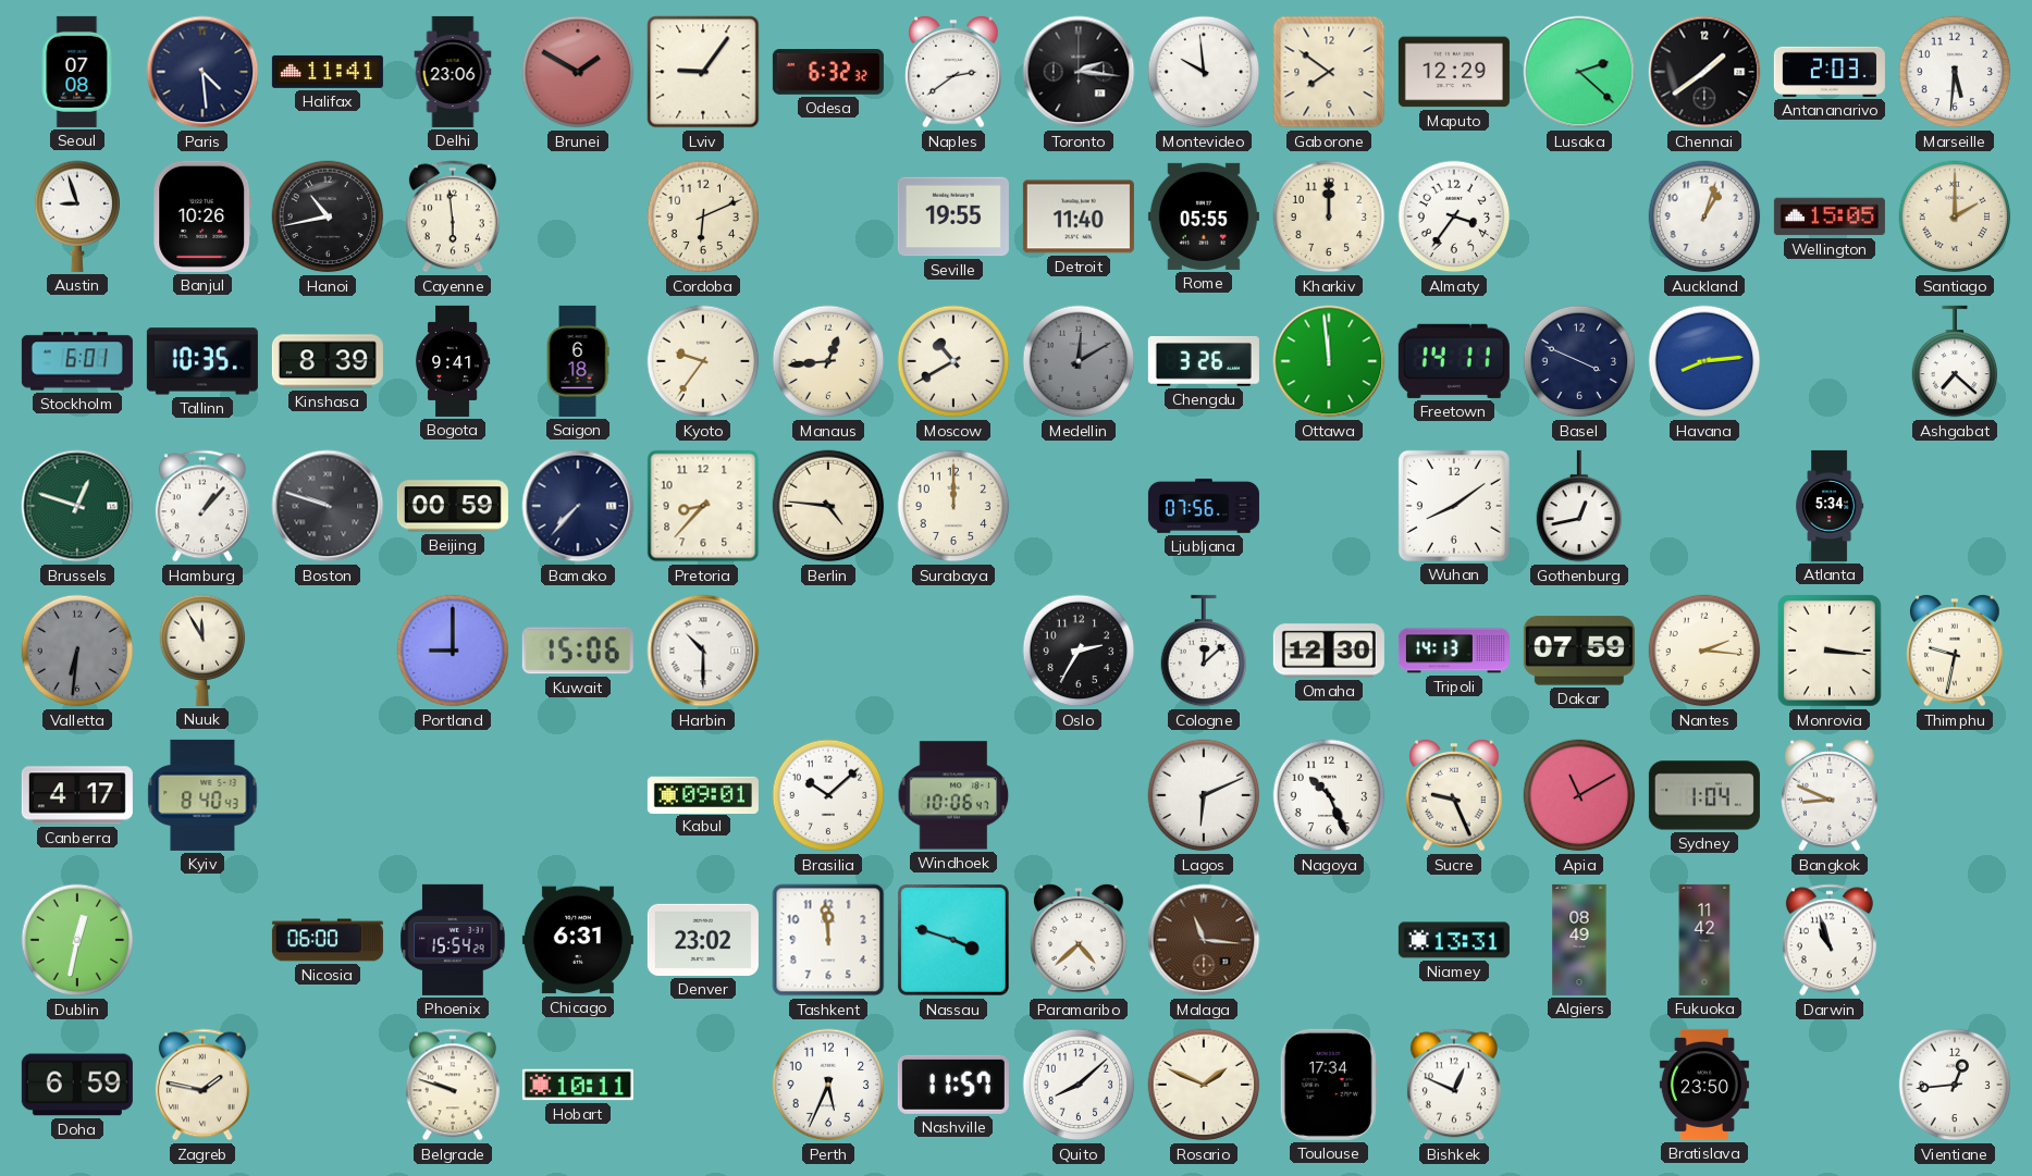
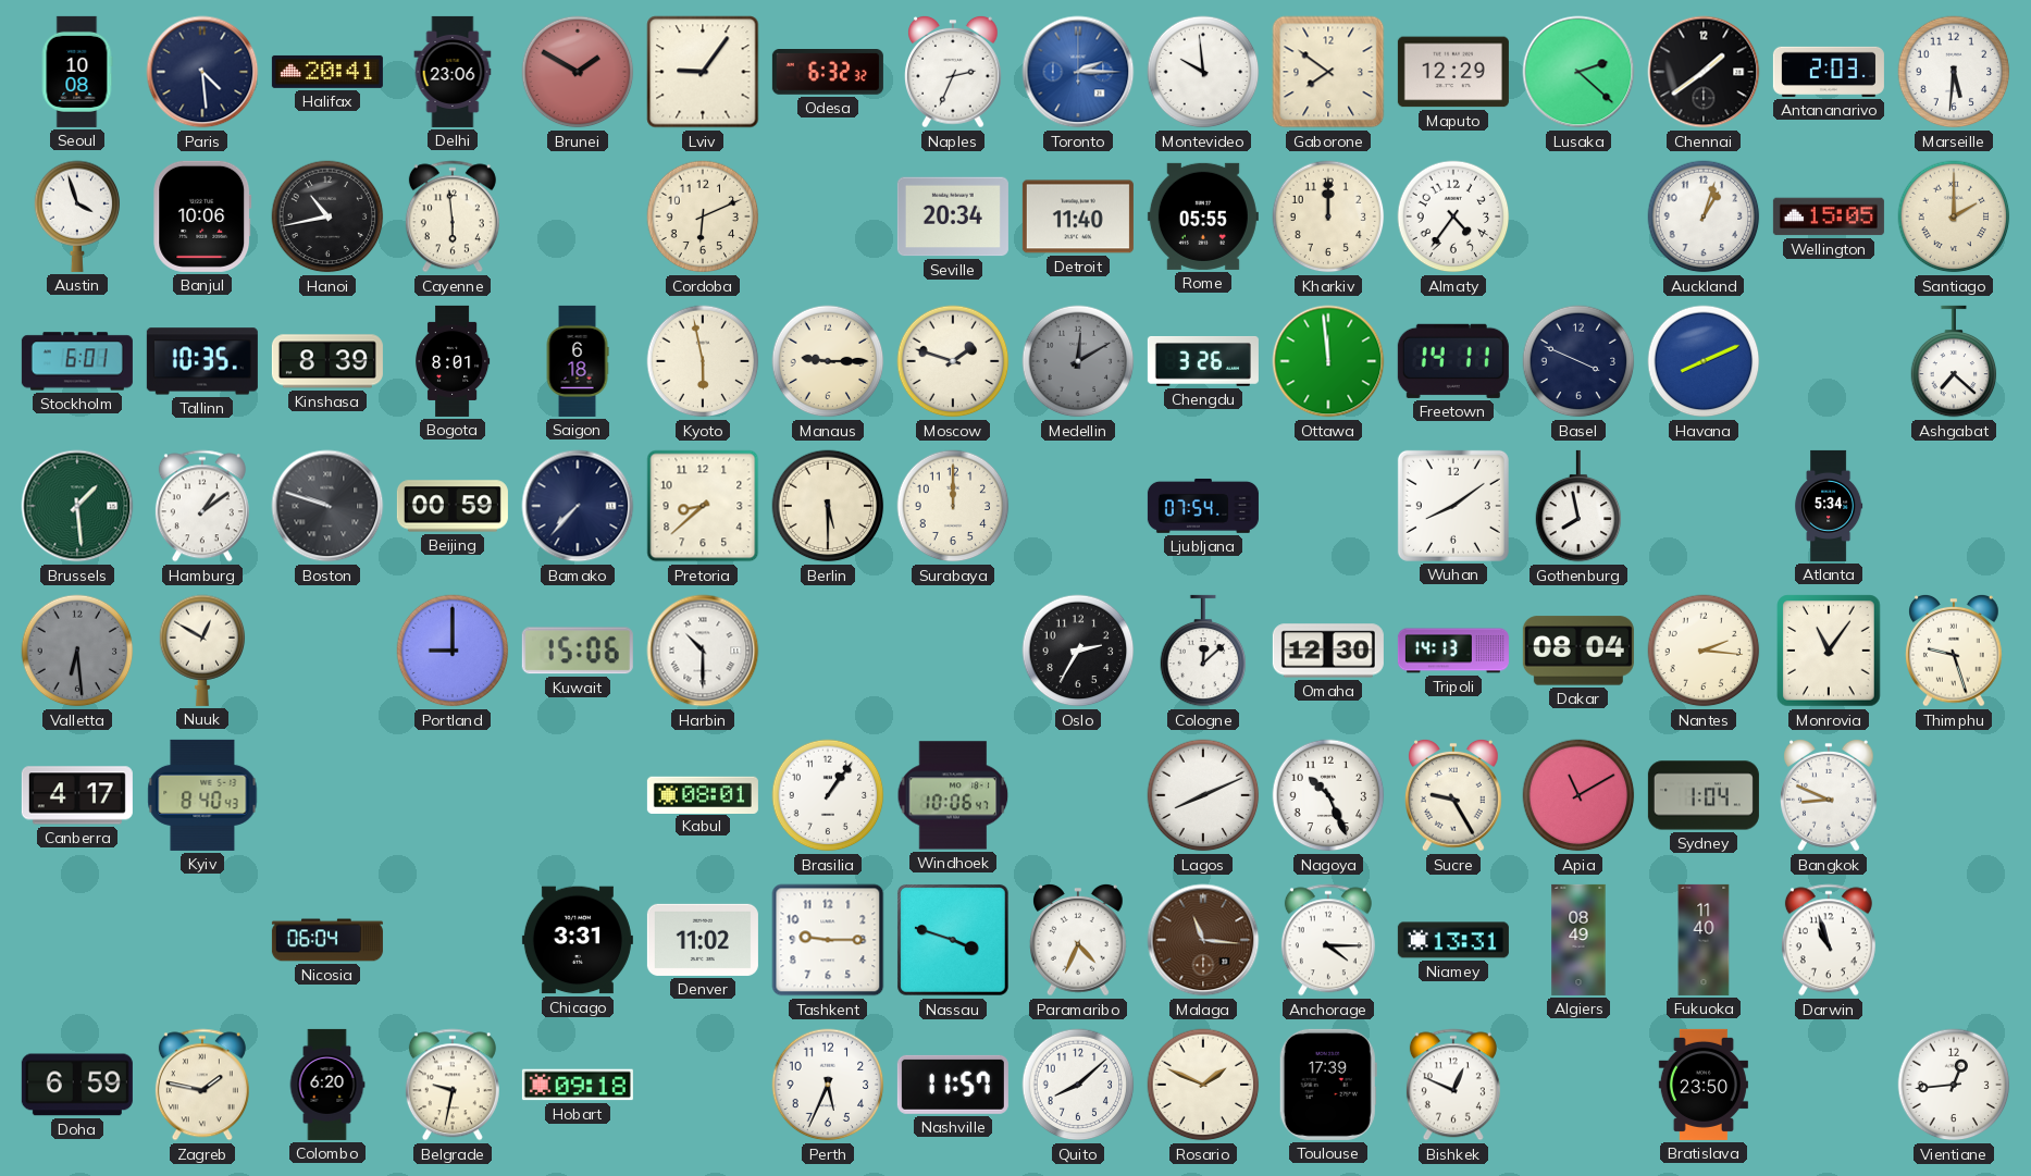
Seoul: 07:08 -> 10:08 (77, 72)
Halifax: 11:41 -> 20:41 (327, 72)
Naples: 2:39 -> 2:34 (954, 72)
Toronto: 2:16 -> 2:15 (1078, 72)
Toronto dial: black -> blue (1078, 72)
Austin: 8:57 -> 3:57 (77, 216)
Banjul: 10:26 -> 10:06 (202, 216)
Seville: 19:55 -> 20:34 (953, 216)
Almaty: 3:36 -> 4:36 (1453, 216)
Bogota: 9:41 -> 8:01 (453, 361)
Kyoto: 9:36 -> 5:58 (703, 361)
Manaus: 12:44 -> 9:15 (828, 361)
Moscow: 10:40 -> 1:48 (953, 361)
Havana: 8:14 -> 8:11 (1704, 361)
Brussels: 12:48 -> 1:29 (77, 506)
Hamburg: 1:07 -> 1:09 (202, 506)
Pretoria: 8:37 -> 8:38 (703, 506)
Berlin: 4:46 -> 5:30 (828, 506)
Ljubljana: 07:56 -> 07:54 (1203, 506)
Gothenburg: 12:43 -> 7:58 (1578, 506)
Valletta: 6:31 -> 6:29 (77, 651)
Nuuk: 11:55 -> 12:50 (202, 651)
Dakar: 07:59 -> 08:04 (1578, 651)
Monrovia: 3:16 -> 11:06 (1829, 651)
Thimphu: 9:32 -> 9:27 (1955, 651)
Kabul: 09:01 -> 08:01 (703, 794)
Brasilia: 10:08 -> 1:06 (828, 795)
Lagos: 6:11 -> 8:11 (1203, 795)
Sucre: 9:26 -> 9:25 (1454, 795)
Dublin: 12:32 -> none (77, 940)
Nicosia: 06:00 -> 06:04 (327, 940)
Phoenix: 15:54 -> none (453, 940)
Chicago: 6:31 -> 3:31 (578, 940)
Denver: 23:02 -> 11:02 (703, 940)
Tashkent: 11:59 -> 9:15 (828, 940)
Paramaribo: 4:38 -> 4:34 (1079, 940)
Anchorage: none -> 4:15 (1328, 940)
Fukuoka: 11:42 -> 11:40 (1704, 940)
Colombo: none -> 6:20 (327, 1085)
Belgrade: 9:48 -> 9:32 (453, 1085)
Hobart: 10:11 -> 09:18 (578, 1085)
Toulouse: 17:34 -> 17:39 (1328, 1085)
